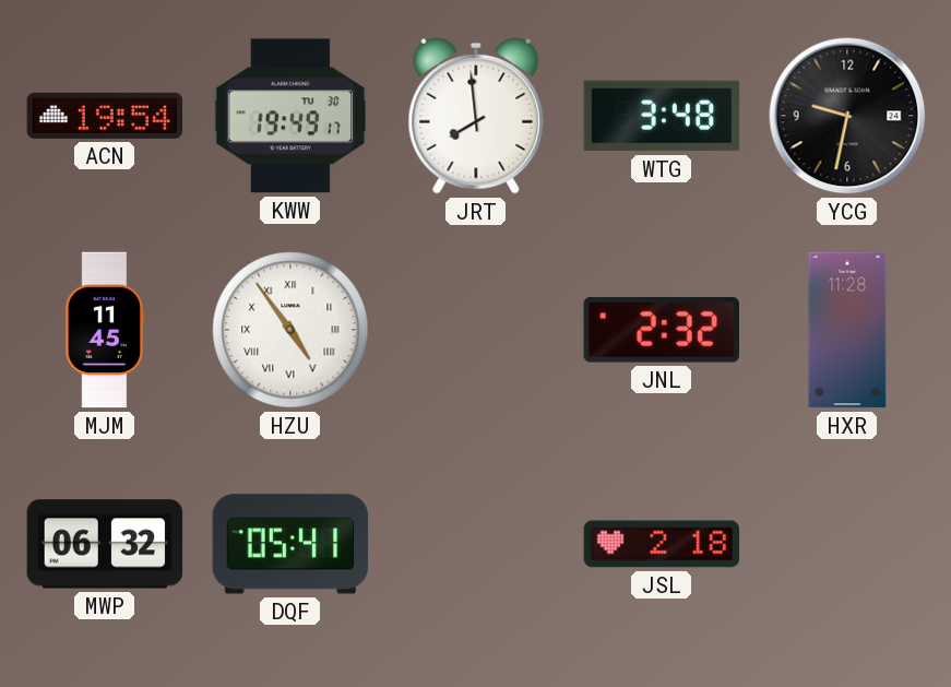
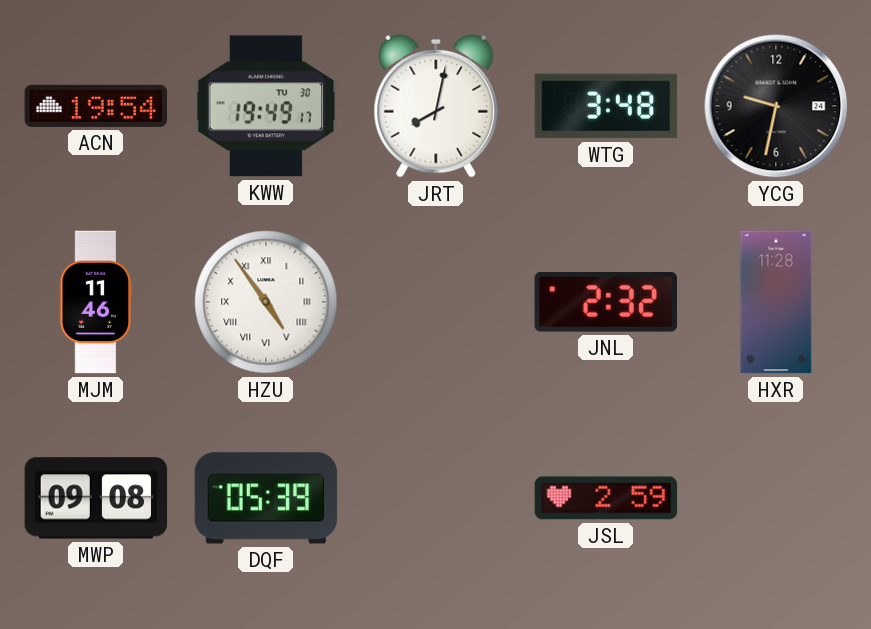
JRT: 7:59 -> 8:02 (436, 106)
MJM: 11:45 -> 11:46 (96, 302)
MWP: 06:32 -> 09:08 (96, 498)
DQF: 05:41 -> 05:39 (266, 498)
JSL: 2:18 -> 2:59 (606, 498)
